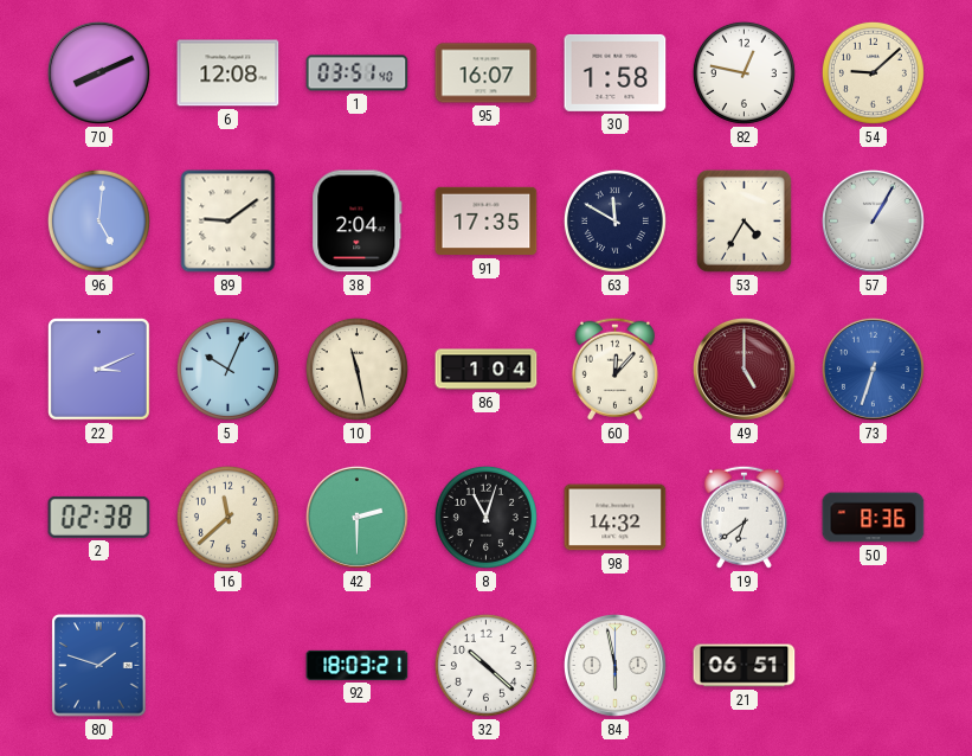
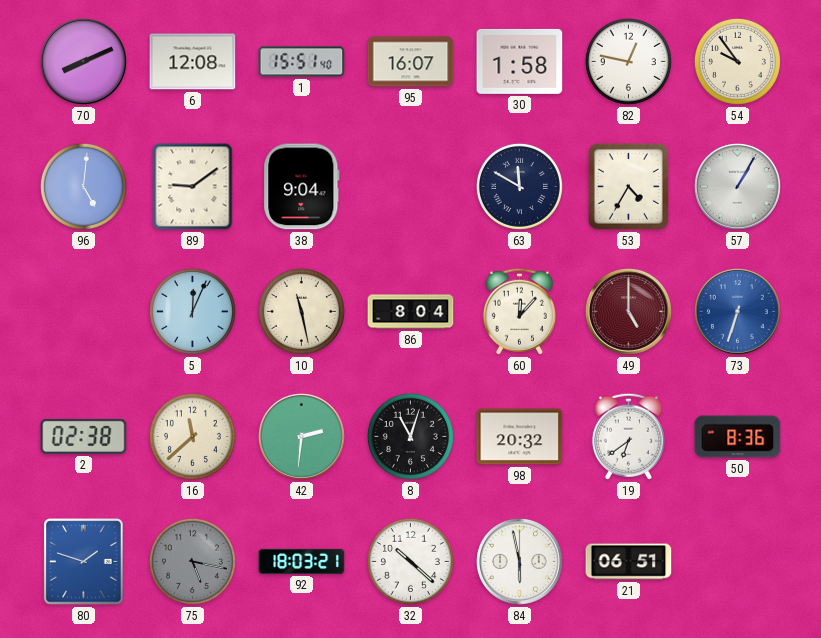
1: 03:51 -> 15:51 (302, 62)
54: 9:08 -> 9:54 (737, 61)
38: 2:04 -> 9:04 (302, 187)
91: 17:35 -> none (487, 222)
22: 3:11 -> none (98, 369)
5: 10:04 -> 12:04 (192, 311)
86: 1:04 -> 8:04 (411, 312)
42: 2:30 -> 2:31 (301, 436)
98: 14:32 -> 20:32 (520, 437)
75: none -> 5:17 (192, 561)
